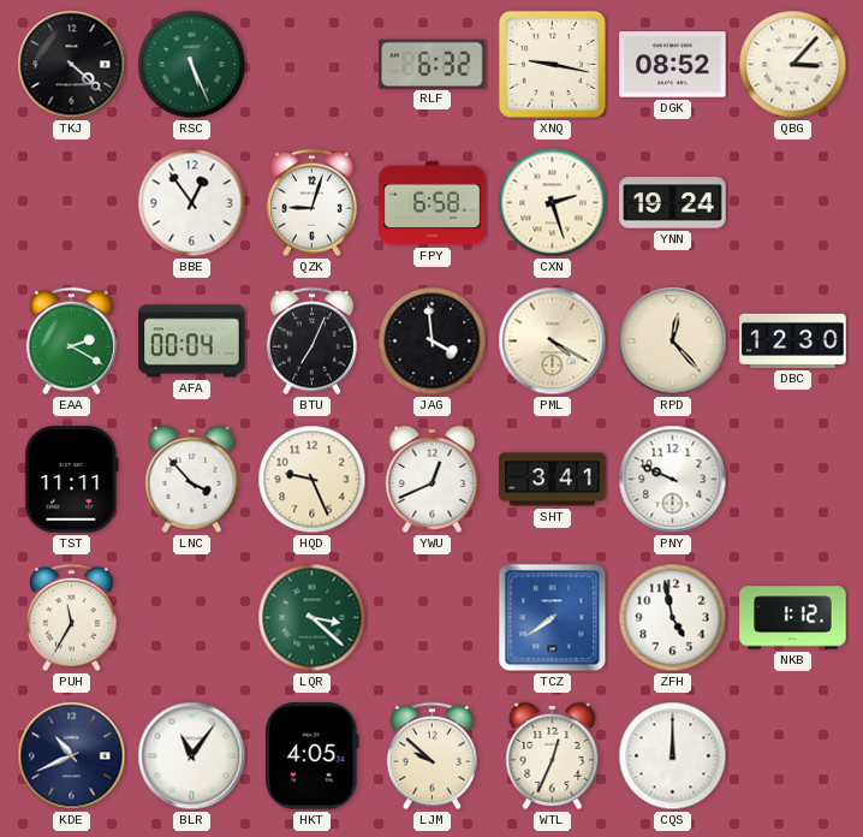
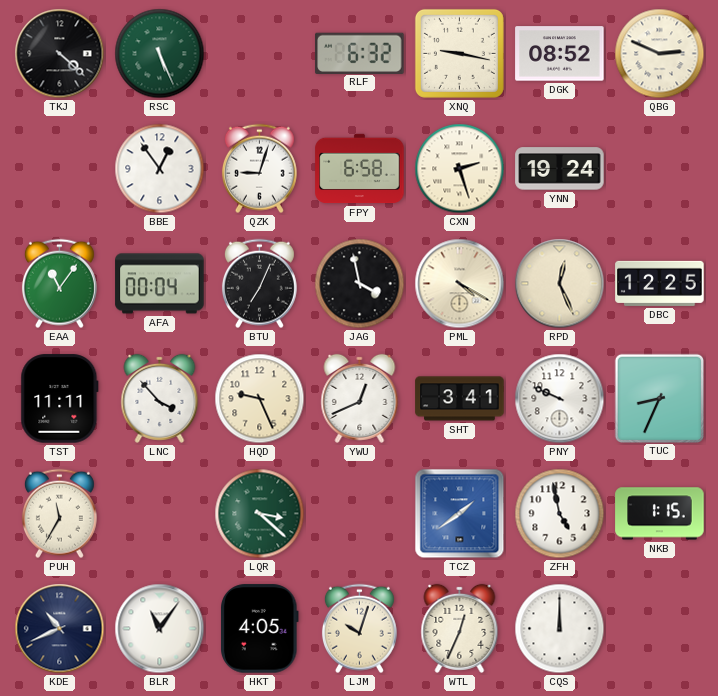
QBG: 3:07 -> 2:49 (660, 54)
EAA: 2:20 -> 11:06 (59, 284)
JAG: 3:59 -> 3:58 (360, 284)
RPD: 12:23 -> 12:26 (560, 284)
DBC: 12:30 -> 12:25 (660, 283)
TUC: none -> 8:34 (659, 398)
TCZ: 7:39 -> 1:39 (460, 514)
NKB: 1:12 -> 1:15 (660, 514)
LJM: 9:52 -> 10:03 (359, 629)
